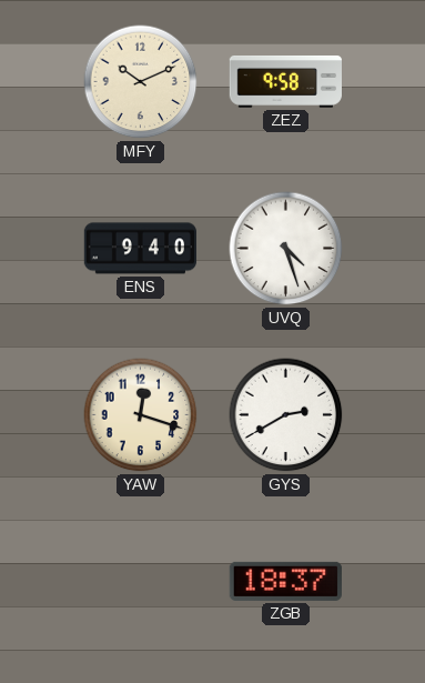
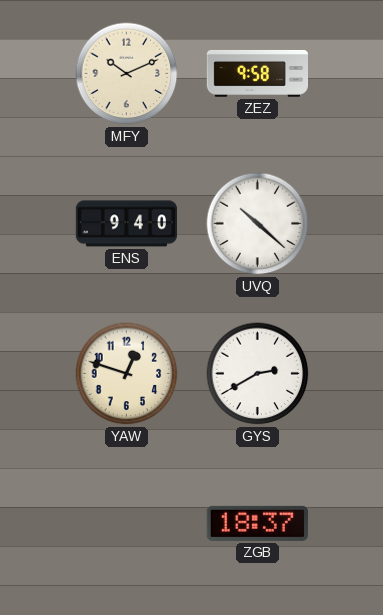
UVQ: 4:27 -> 10:22 (258, 224)
YAW: 12:18 -> 12:48 (127, 374)
